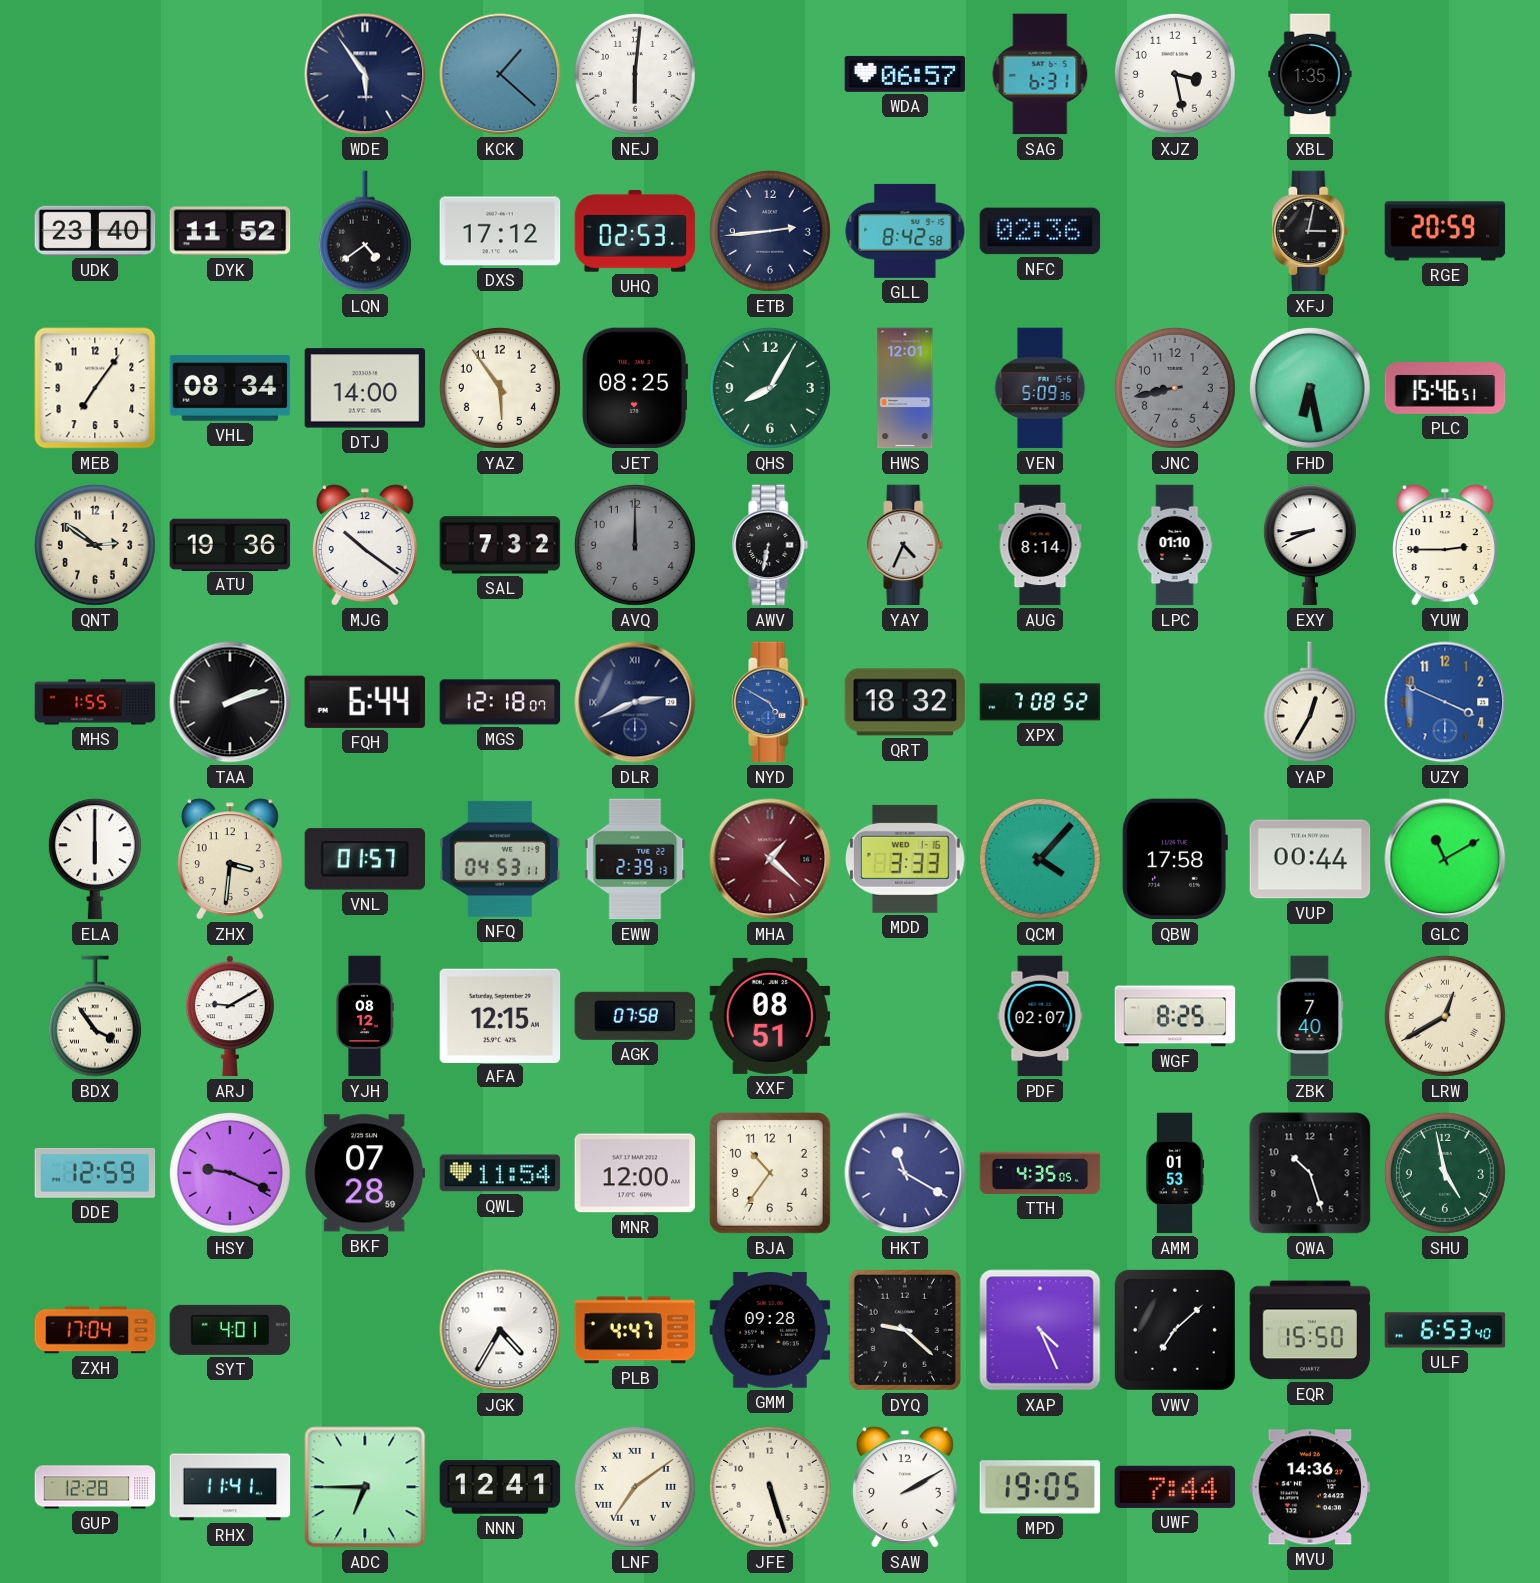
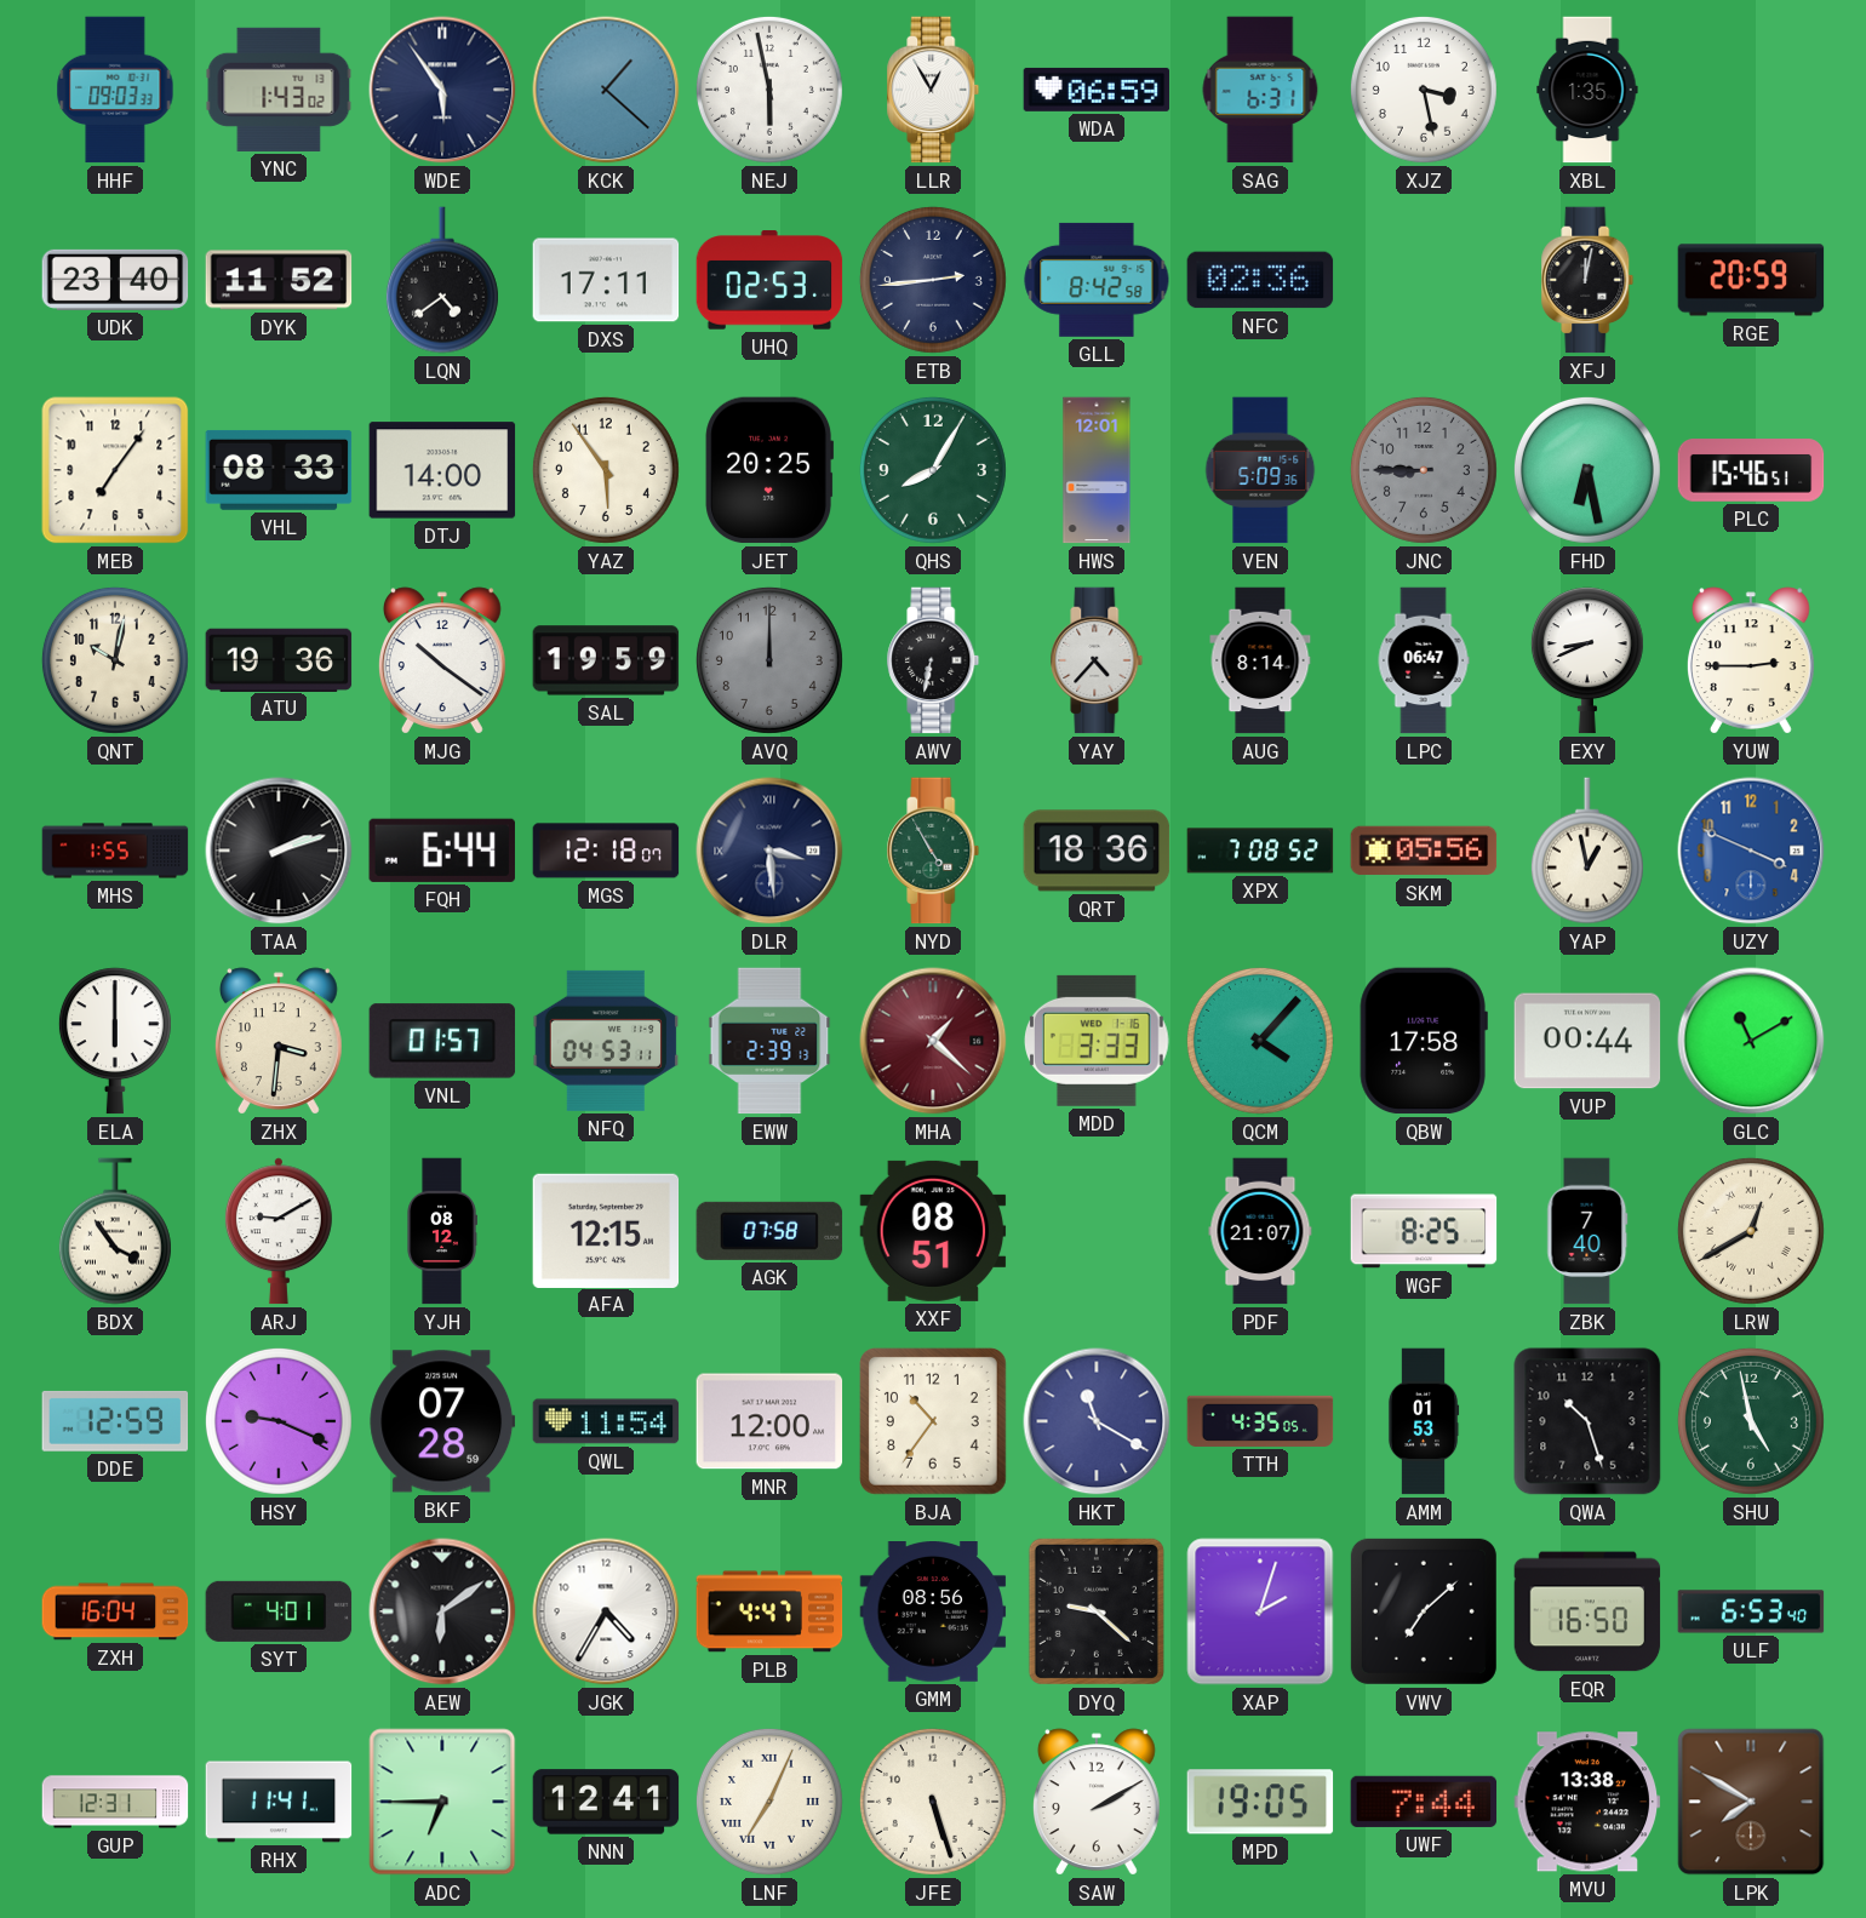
HHF: none -> 09:03 (115, 90)
YNC: none -> 1:43 (279, 90)
NEJ: 6:01 -> 5:58 (769, 90)
LLR: none -> 12:55 (933, 90)
WDA: 06:57 -> 06:59 (1097, 90)
DXS: 17:12 -> 17:11 (606, 280)
XFJ: 3:02 -> 12:02 (1587, 280)
VHL: 08:34 -> 08:33 (279, 470)
JET: 08:25 -> 20:25 (769, 470)
JNC: 8:43 -> 8:45 (1424, 470)
QNT: 2:51 -> 10:02 (115, 660)
SAL: 7:32 -> 19:59 (606, 660)
YAY: 4:34 -> 4:37 (1097, 660)
LPC: 01:10 -> 06:47 (1424, 660)
DLR: 2:41 -> 3:29 (769, 851)
NYD: 4:50 -> 4:55 (933, 851)
NYD dial: blue -> green (933, 851)
QRT: 18:32 -> 18:36 (1097, 851)
SKM: none -> 05:56 (1424, 851)
YAP: 12:35 -> 12:58 (1587, 851)
PDF: 02:07 -> 21:07 (1260, 1231)
ZXH: 17:04 -> 16:04 (115, 1611)
AEW: none -> 6:09 (442, 1611)
GMM: 09:28 -> 08:56 (933, 1613)
XAP: 4:26 -> 2:03 (1260, 1611)
EQR: 15:50 -> 16:50 (1587, 1611)
GUP: 12:28 -> 12:31 (115, 1802)
LNF: 7:09 -> 7:04 (769, 1802)
MVU: 14:36 -> 13:38 (1587, 1802)
LPK: none -> 7:50 (1751, 1802)
